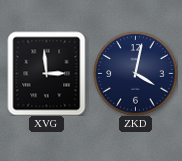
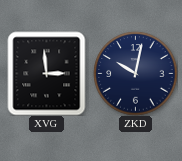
ZKD: 4:02 -> 10:02 (135, 73)
